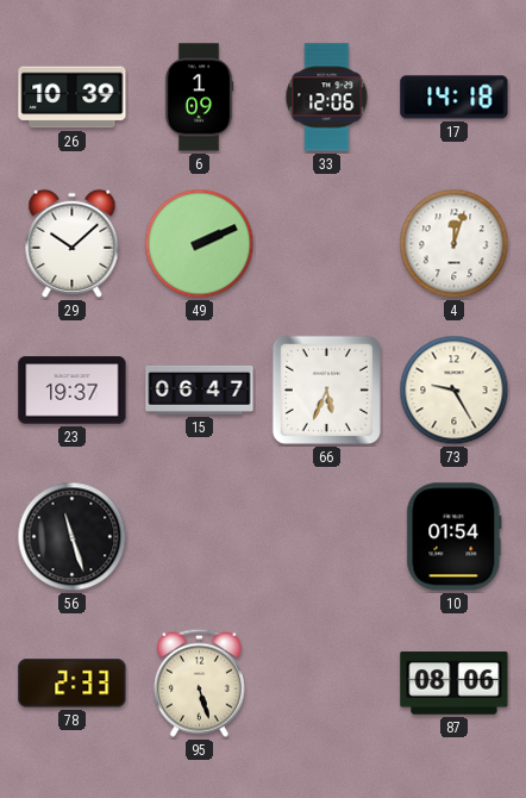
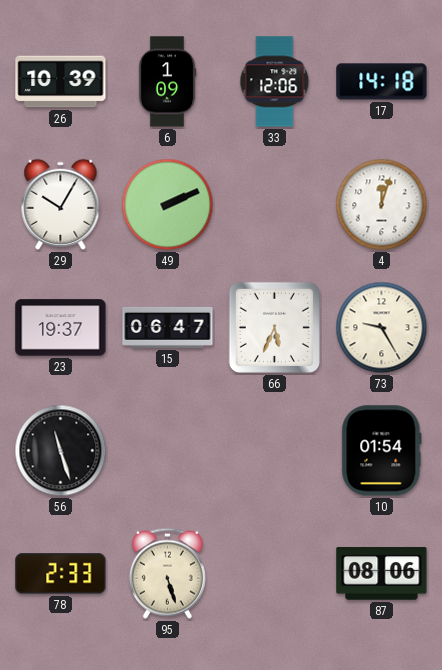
29: 10:08 -> 10:05 (61, 204)
